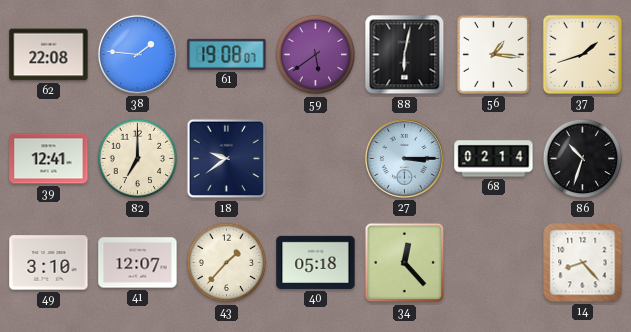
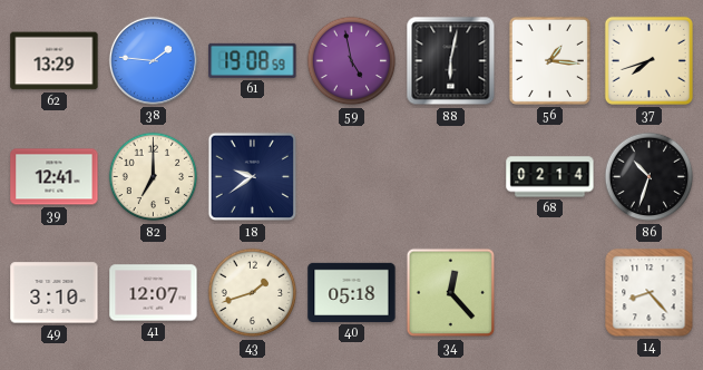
62: 22:08 -> 13:29 (55, 61)
61: 19:08:07 -> 19:08:59 (253, 60)
59: 5:39 -> 4:58 (352, 61)
37: 1:42 -> 7:42 (648, 60)
27: 3:15 -> none (404, 158)
43: 1:37 -> 1:42 (253, 293)
